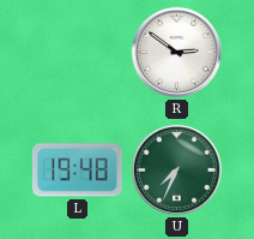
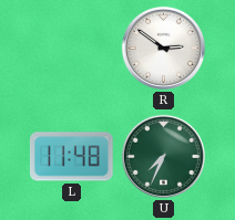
L: 19:48 -> 11:48 (72, 157)
